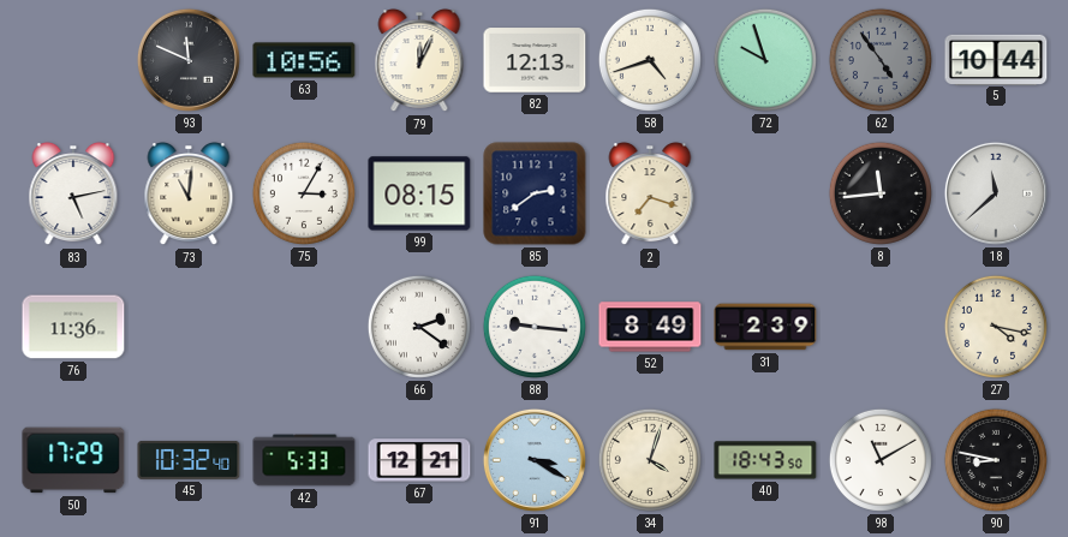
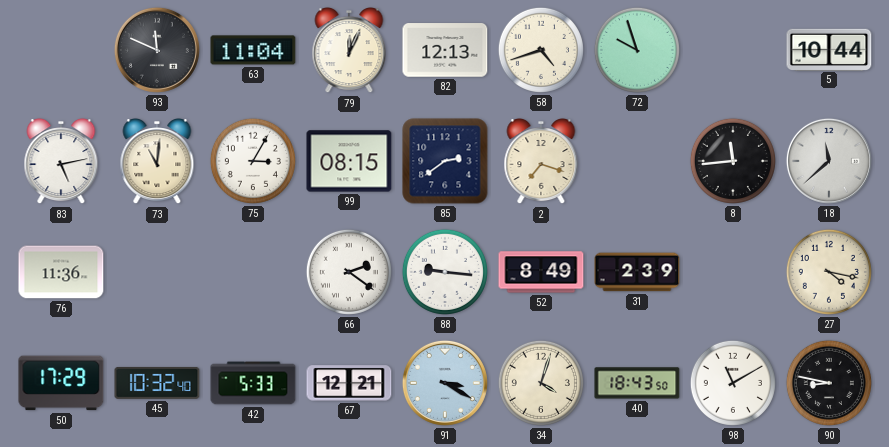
63: 10:56 -> 11:04 (253, 50)
62: 4:54 -> none (881, 60)
